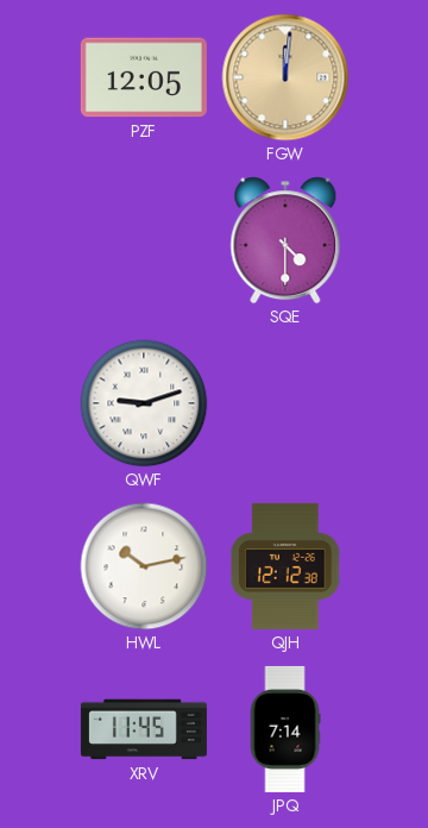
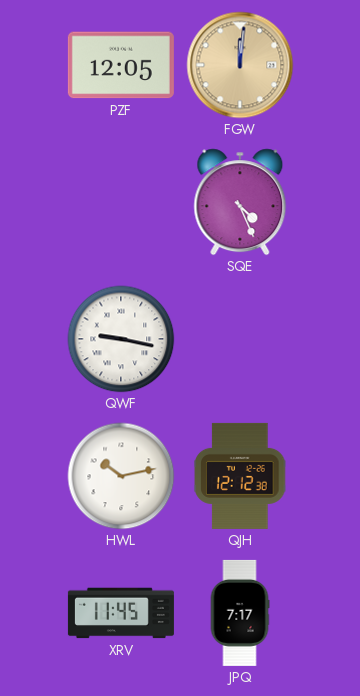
SQE: 4:30 -> 4:26 (240, 202)
QWF: 9:12 -> 9:17 (121, 339)
JPQ: 7:14 -> 7:17 (240, 613)
